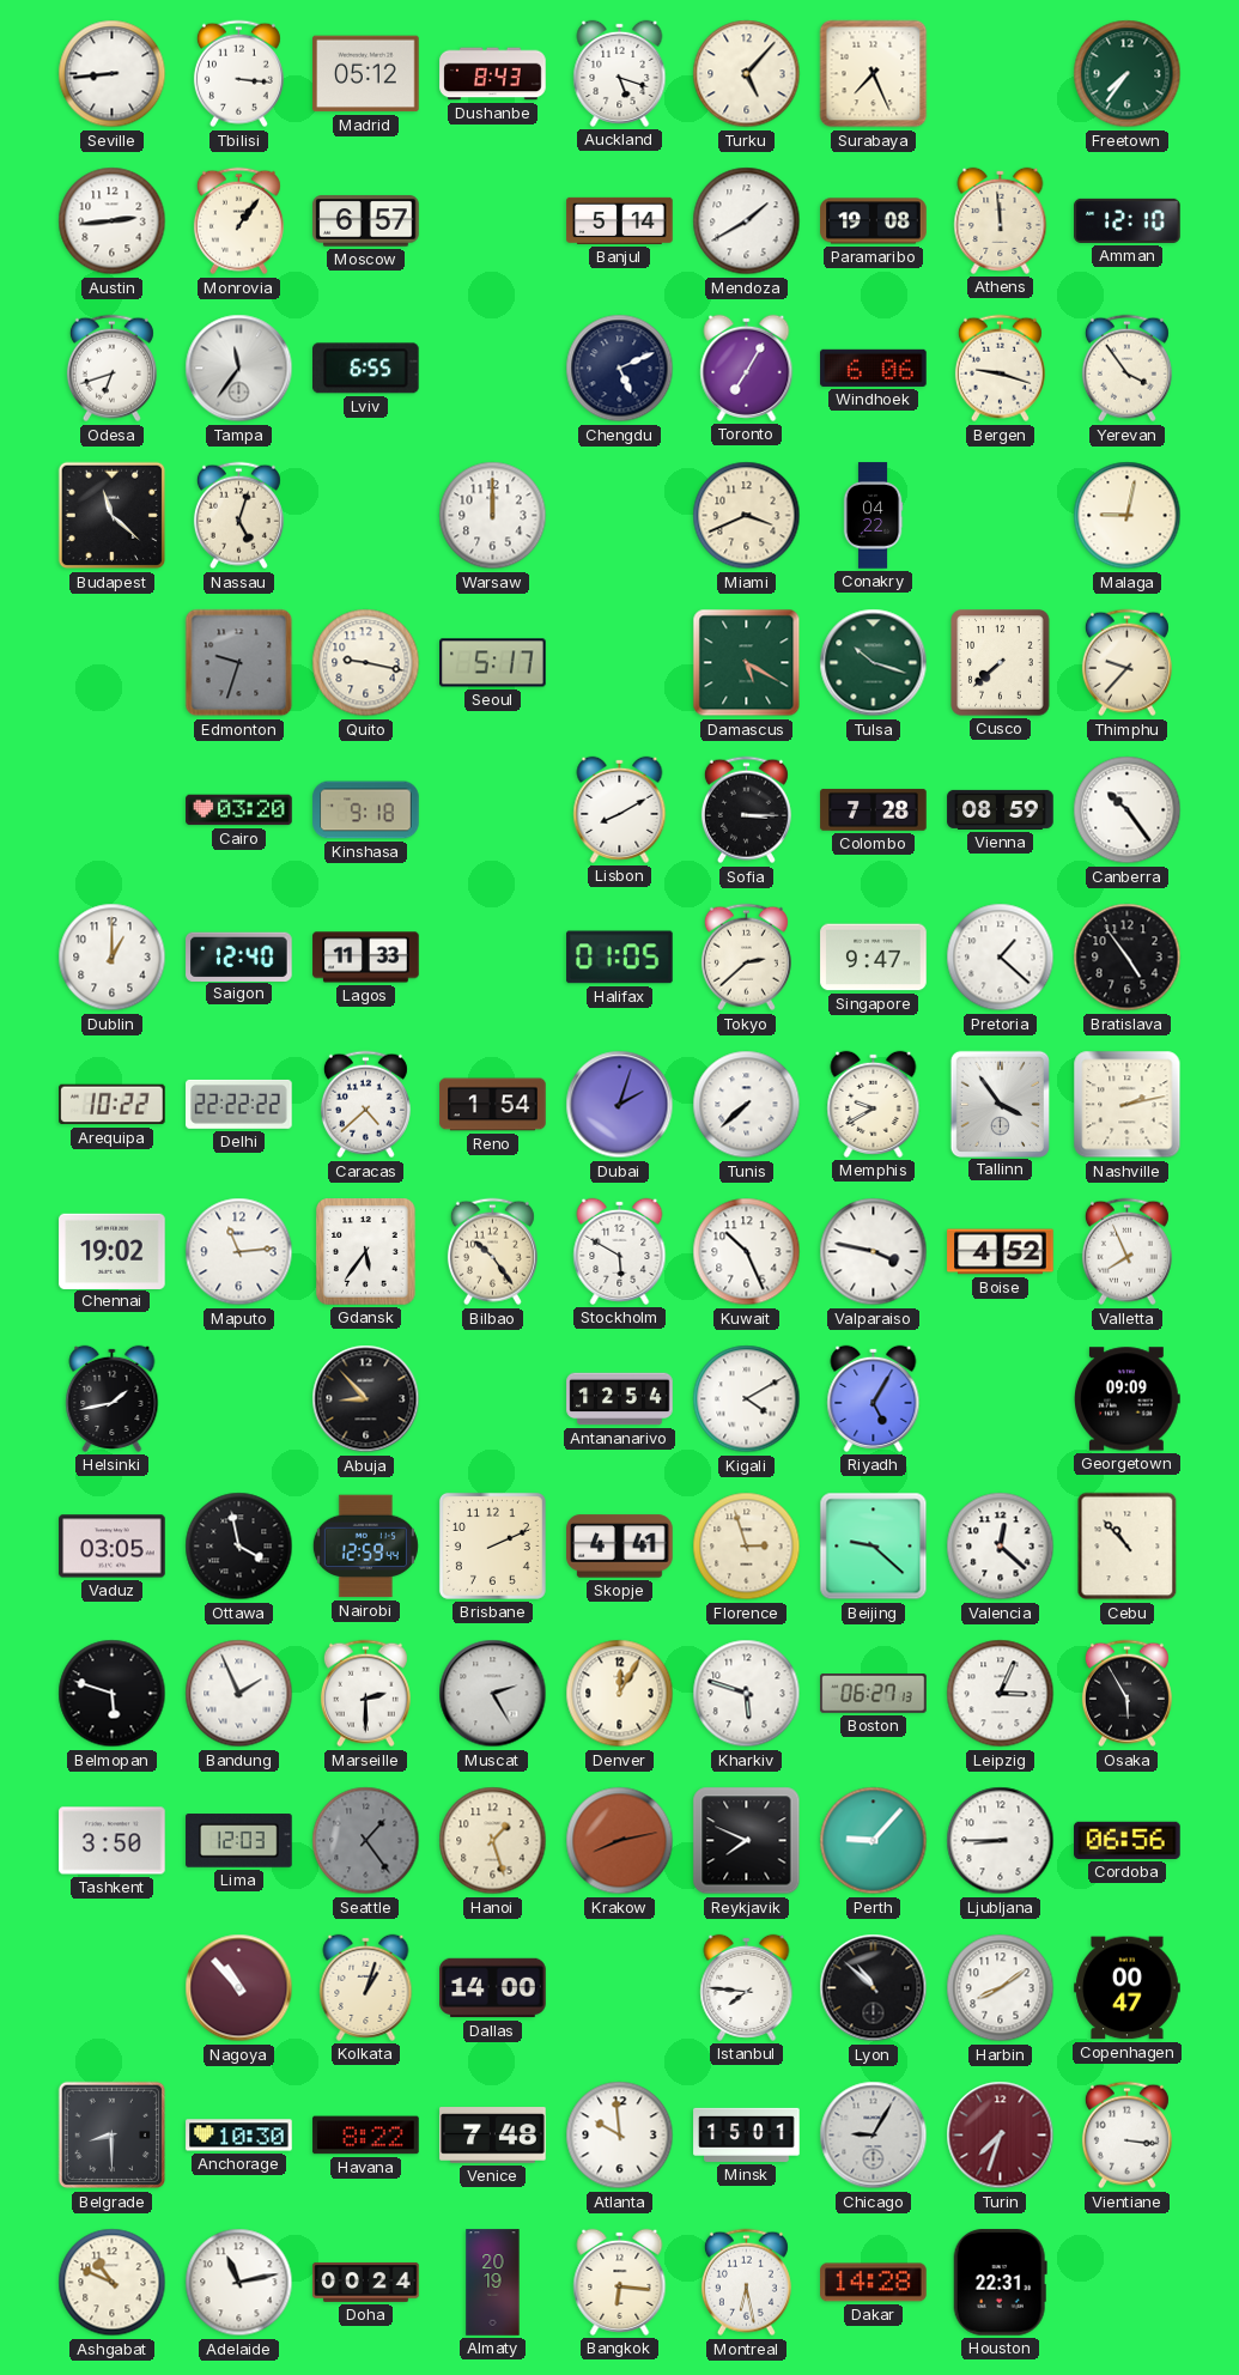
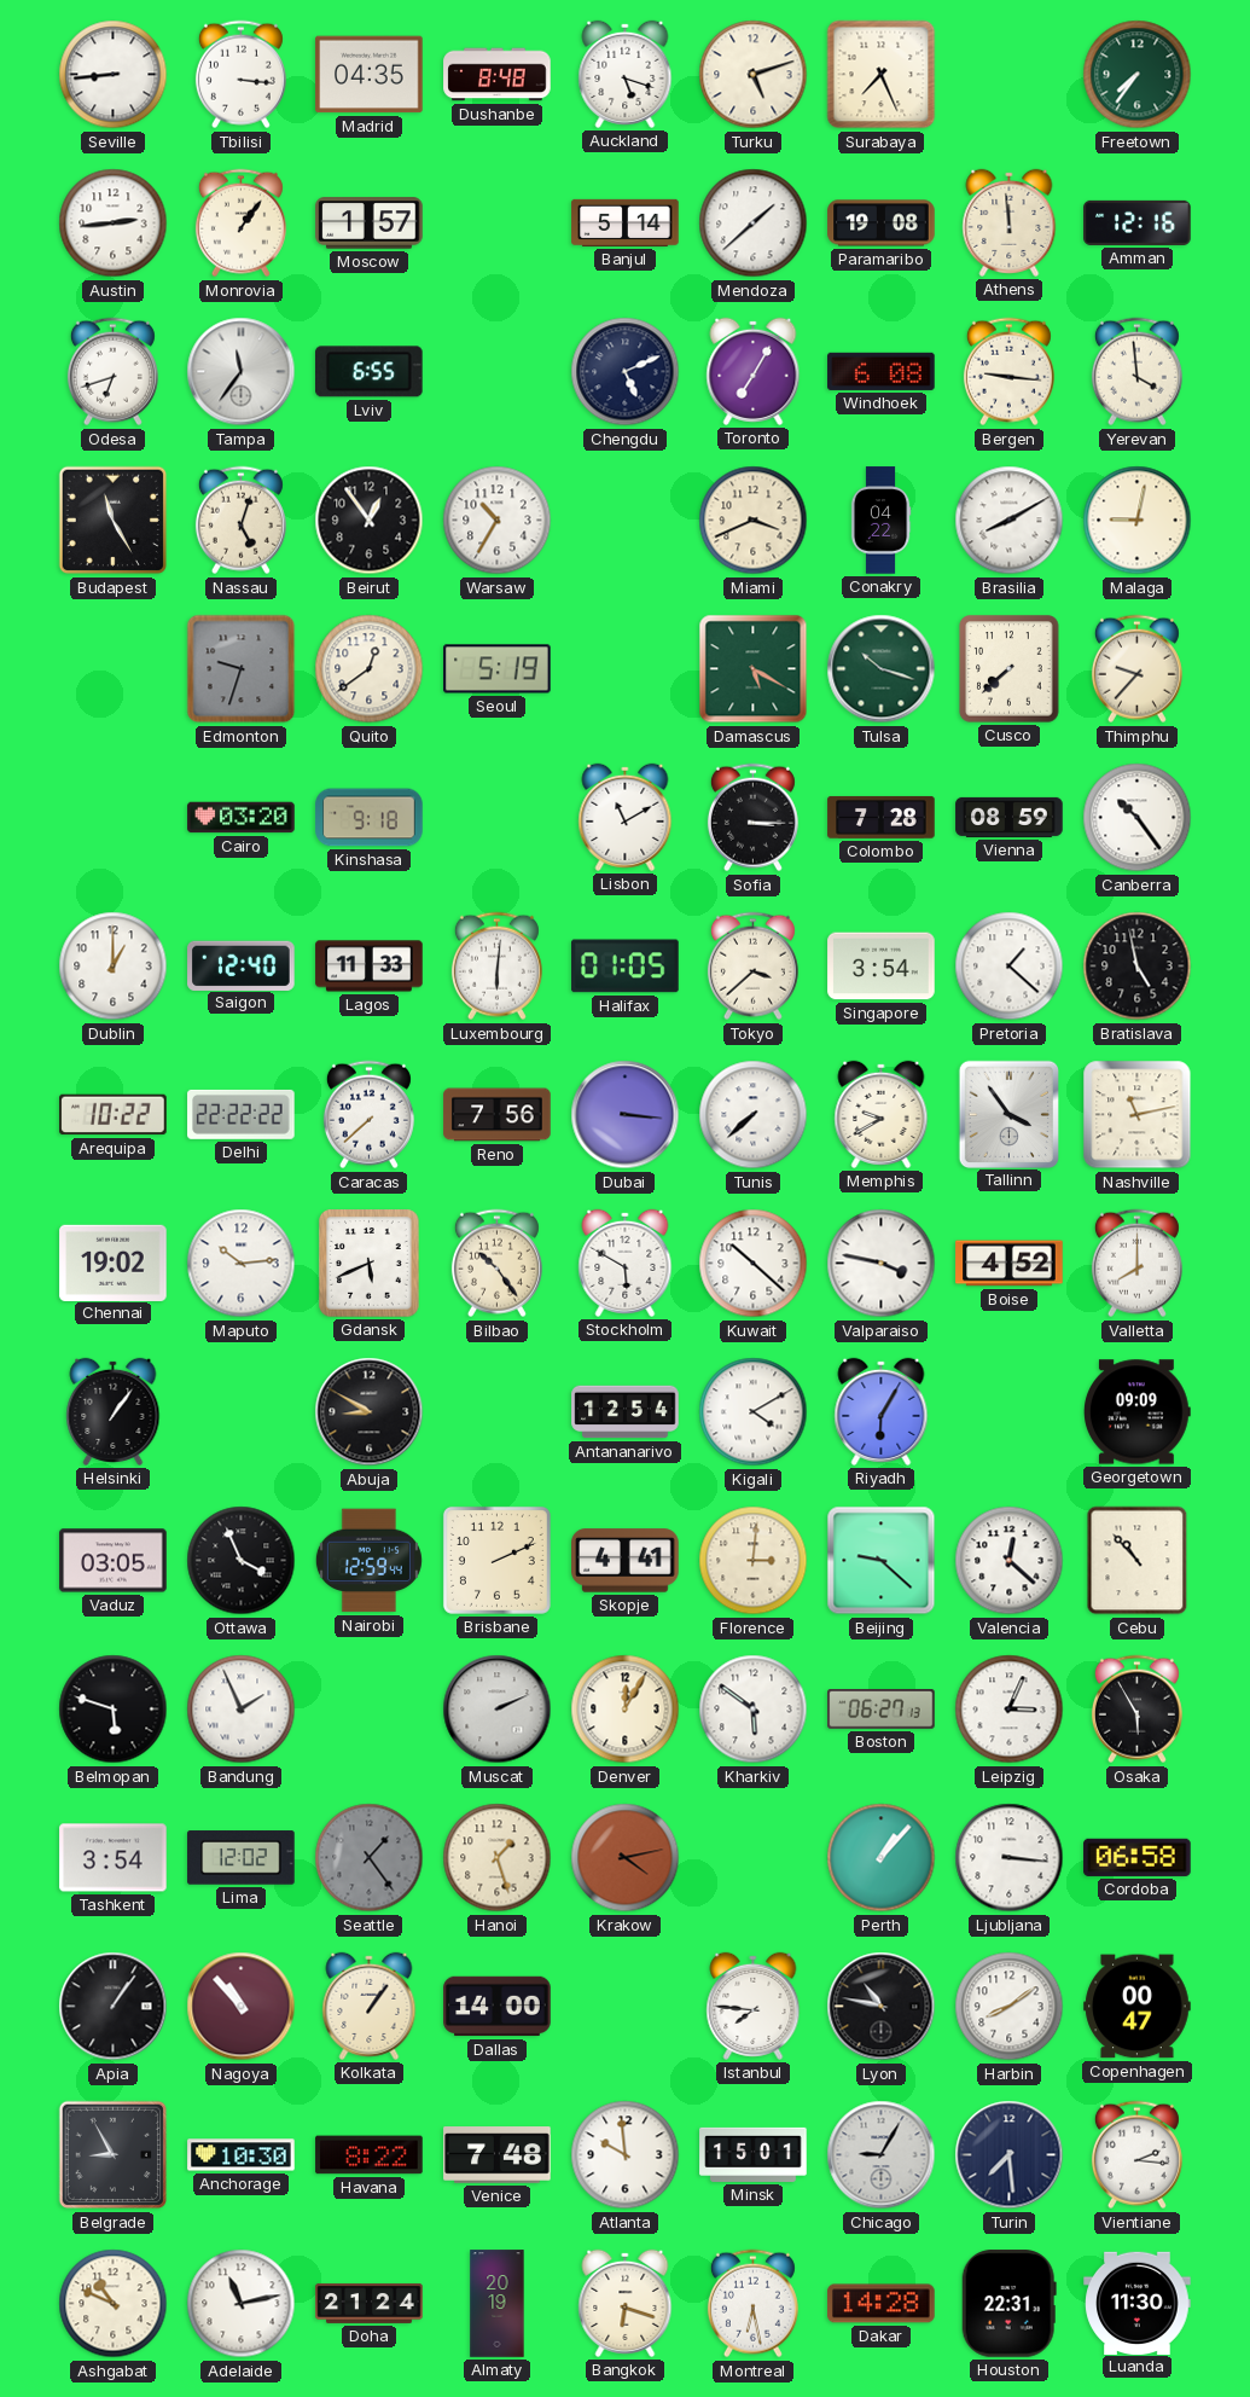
Madrid: 05:12 -> 04:35 (370, 75)
Dushanbe: 8:43 -> 8:48 (498, 75)
Turku: 5:07 -> 5:12 (754, 75)
Moscow: 6:57 -> 1:57 (370, 224)
Mendoza: 1:40 -> 1:38 (754, 224)
Amman: 12:10 -> 12:16 (1138, 222)
Windhoek: 6:06 -> 6:08 (882, 371)
Bergen: 9:18 -> 9:16 (1008, 372)
Yerevan: 3:54 -> 3:59 (1136, 372)
Budapest: 11:22 -> 11:25 (114, 521)
Beirut: none -> 12:54 (370, 521)
Warsaw: 12:00 -> 10:35 (498, 521)
Brasilia: none -> 8:10 (1010, 521)
Quito: 9:17 -> 12:39 (370, 669)
Seoul: 5:17 -> 5:19 (498, 669)
Lisbon: 8:10 -> 11:10 (626, 817)
Luxembourg: none -> 6:01 (496, 967)
Tokyo: 2:38 -> 3:38 (752, 967)
Singapore: 9:47 -> 3:54 (882, 967)
Bratislava: 4:54 -> 4:58 (1138, 967)
Caracas: 4:38 -> 7:38 (368, 1115)
Reno: 1:54 -> 7:56 (498, 1115)
Dubai: 2:03 -> 3:16 (626, 1115)
Nashville: 2:13 -> 11:13 (1138, 1115)
Maputo: 11:14 -> 10:14 (242, 1264)
Gdansk: 5:36 -> 5:41 (370, 1264)
Kuwait: 10:26 -> 10:22 (754, 1264)
Valletta: 7:56 -> 8:00 (1136, 1264)
Helsinki: 1:43 -> 1:06 (114, 1411)
Abuja: 8:53 -> 8:50 (370, 1412)
Riyadh: 5:05 -> 6:05 (882, 1411)
Ottawa: 3:58 -> 3:56 (242, 1561)
Florence: 2:57 -> 3:01 (754, 1561)
Marseille: 2:30 -> none (365, 1694)
Muscat: 2:25 -> 2:11 (498, 1710)
Kharkiv: 5:48 -> 5:51 (754, 1710)
Tashkent: 3:50 -> 3:54 (114, 1858)
Lima: 12:03 -> 12:02 (242, 1858)
Krakow: 8:13 -> 4:13 (626, 1858)
Reykjavik: 7:49 -> none (747, 1841)
Perth: 9:07 -> 1:07 (882, 1858)
Ljubljana: 8:45 -> 3:16 (1010, 1858)
Cordoba: 06:56 -> 06:58 (1138, 1857)
Apia: none -> 1:06 (114, 2007)
Kolkata: 1:03 -> 1:06 (370, 2006)
Lyon: 10:52 -> 10:47 (882, 2007)
Belgrade: 8:30 -> 8:55 (114, 2155)
Turin: 7:33 -> 7:29 (1010, 2155)
Turin dial: burgundy -> navy (1010, 2155)
Vientiane: 3:16 -> 2:16 (1136, 2155)
Doha: 00:24 -> 21:24 (370, 2303)
Bangkok: 6:16 -> 6:18 (626, 2303)
Luanda: none -> 11:30 (1138, 2303)
